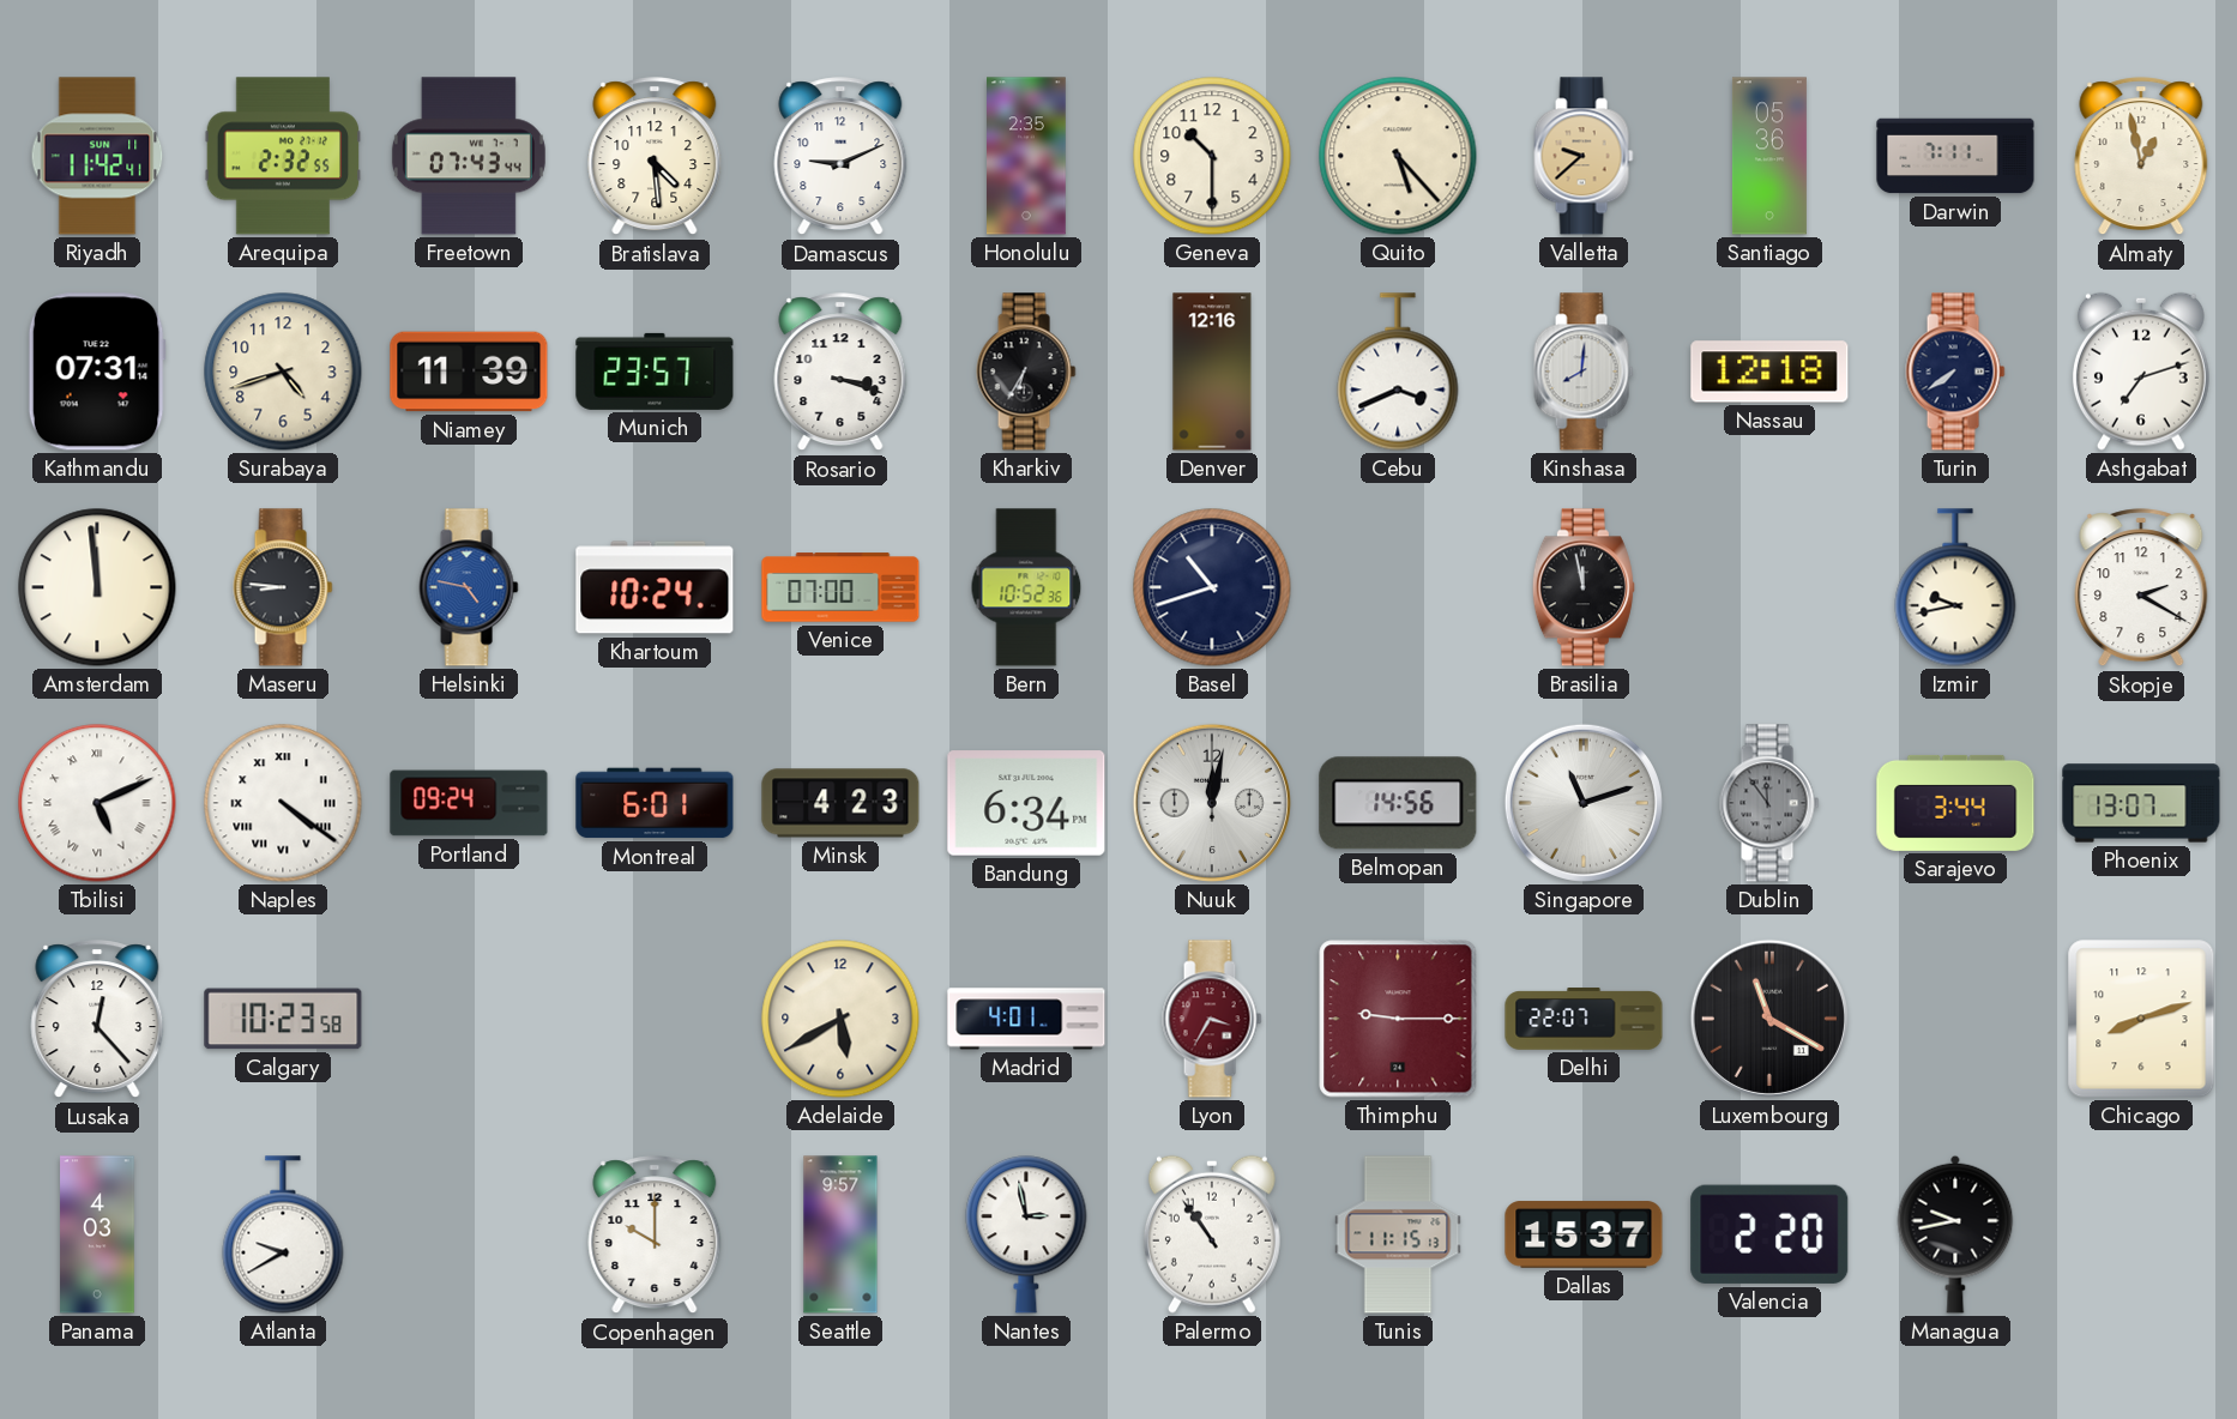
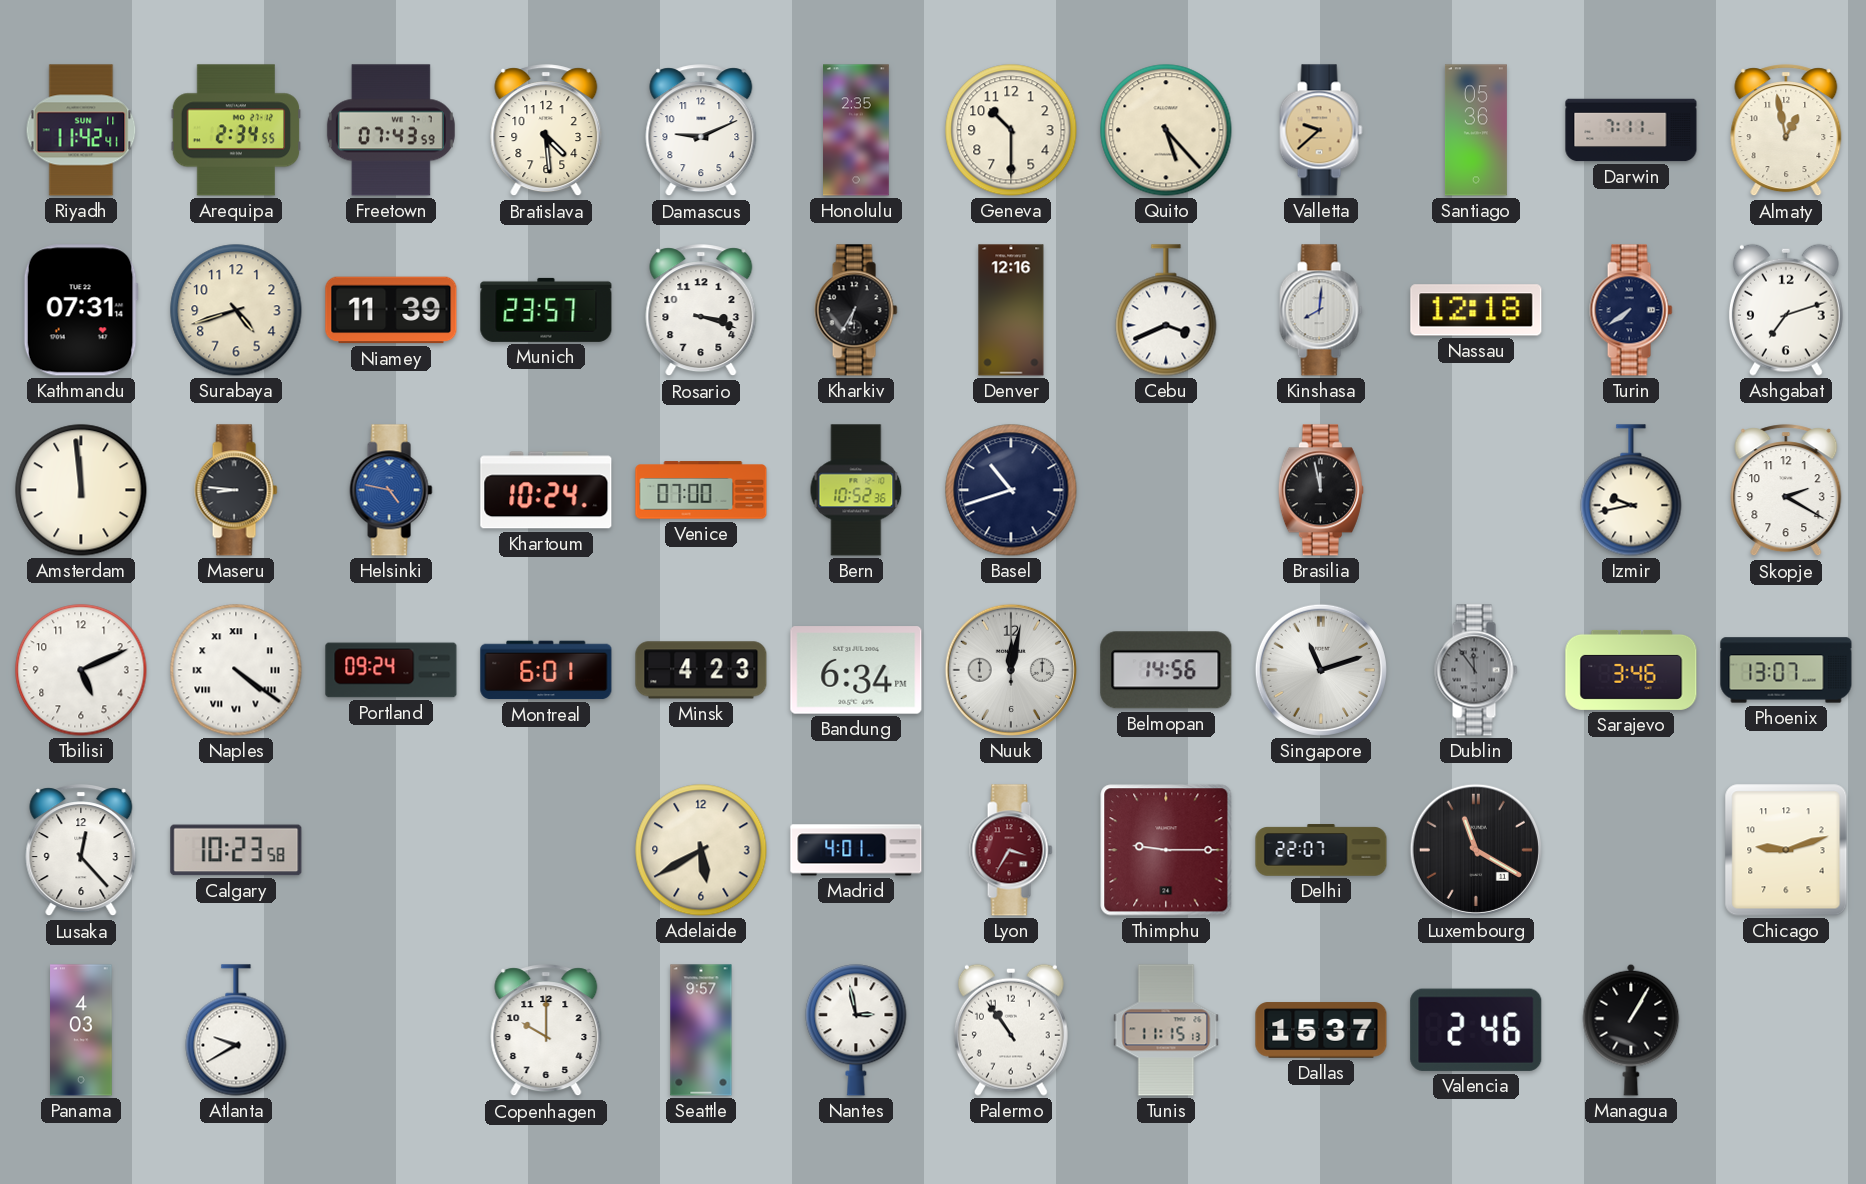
Arequipa: 2:32 -> 2:34 (236, 130)
Freetown: 07:43:44 -> 07:43:59 (391, 130)
Tbilisi numerals: Roman -> Arabic (81, 670)
Sarajevo: 3:44 -> 3:46 (1631, 670)
Chicago: 8:12 -> 9:12 (1786, 850)
Valencia: 2:20 -> 2:46 (1476, 1030)
Managua: 9:43 -> 1:05 (1631, 1030)
